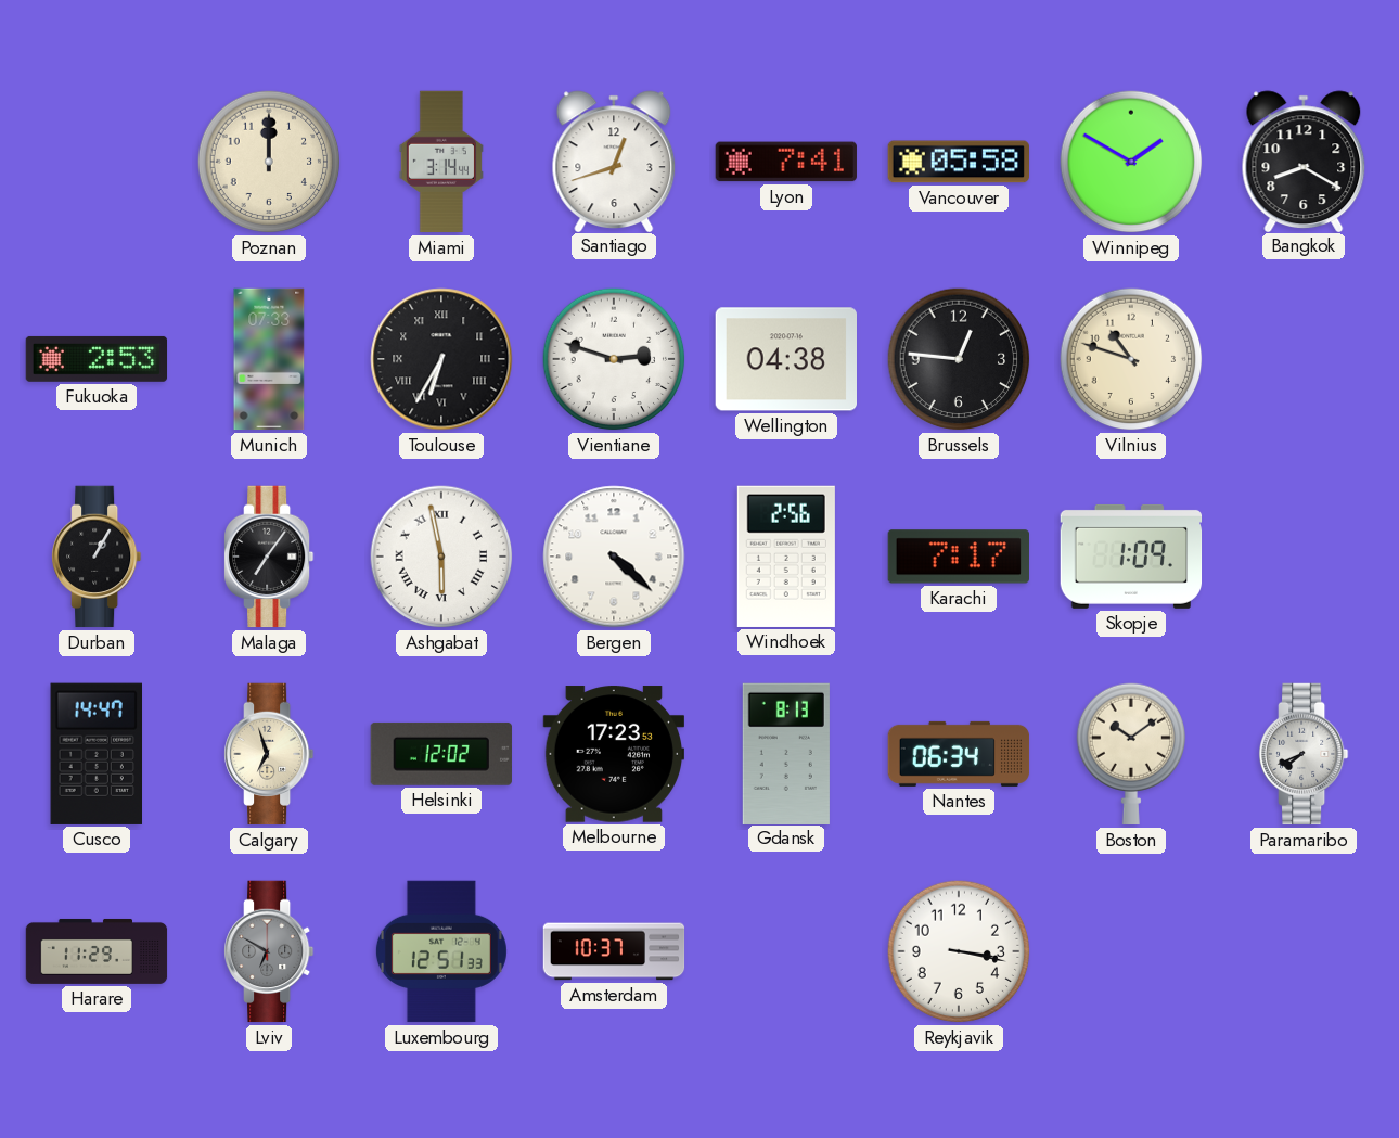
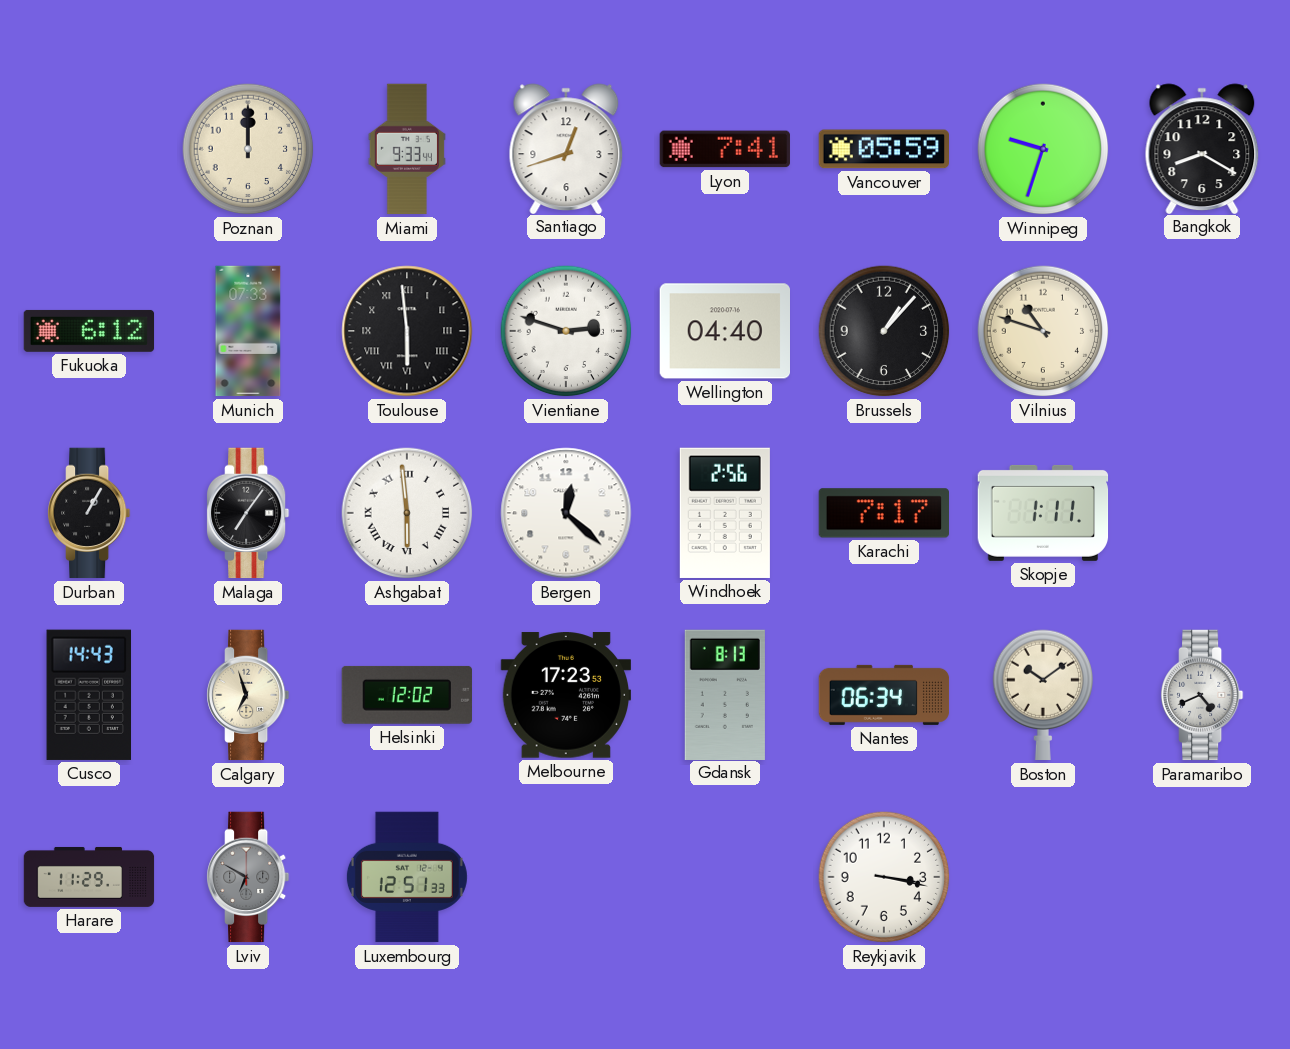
Miami: 3:14 -> 9:33 (407, 149)
Vancouver: 05:58 -> 05:59 (883, 149)
Winnipeg: 1:50 -> 9:33 (1043, 149)
Fukuoka: 2:53 -> 6:12 (89, 331)
Toulouse: 6:35 -> 5:59 (407, 331)
Wellington: 04:38 -> 04:40 (724, 331)
Brussels: 12:46 -> 1:07 (884, 331)
Ashgabat: 5:58 -> 5:59 (407, 513)
Bergen: 4:22 -> 12:22 (566, 513)
Skopje: 1:09 -> 1:11 (1043, 513)
Cusco: 14:47 -> 14:43 (88, 695)
Paramaribo: 7:41 -> 4:41 (1203, 695)
Amsterdam: 10:37 -> none (614, 951)
